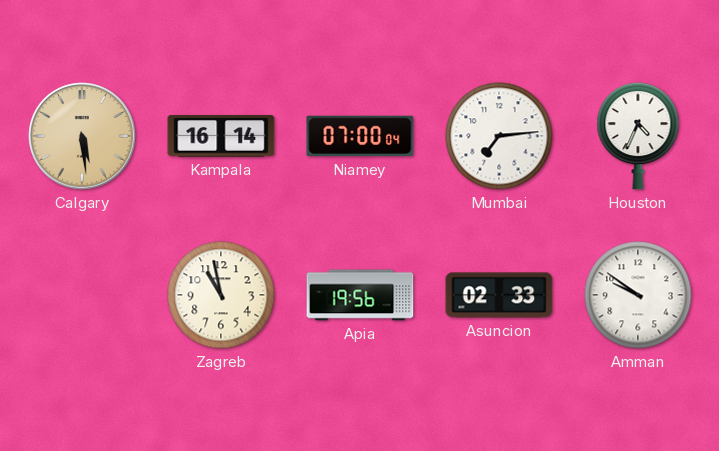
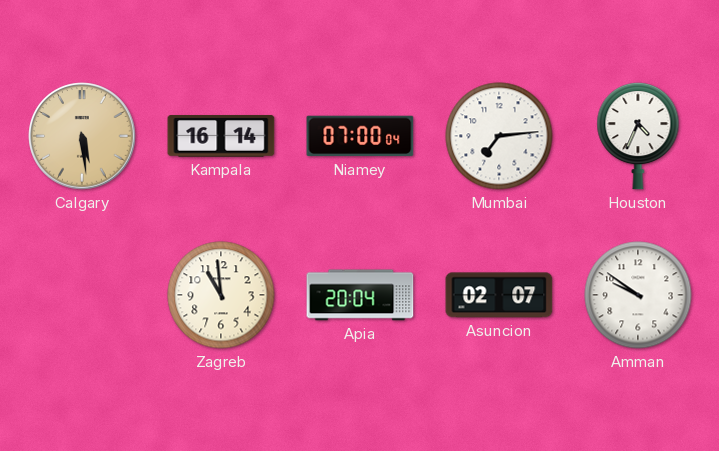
Zagreb: 10:58 -> 10:59 (221, 295)
Apia: 19:56 -> 20:04 (360, 295)
Asuncion: 02:33 -> 02:07 (499, 295)
